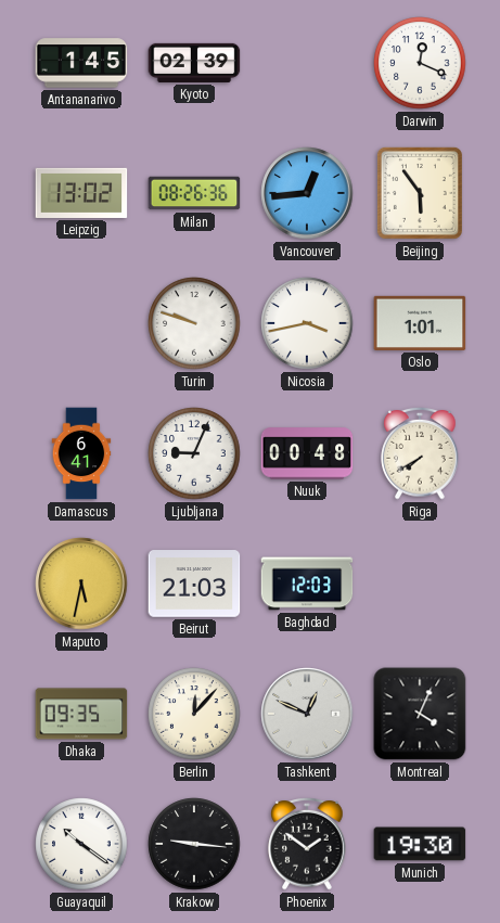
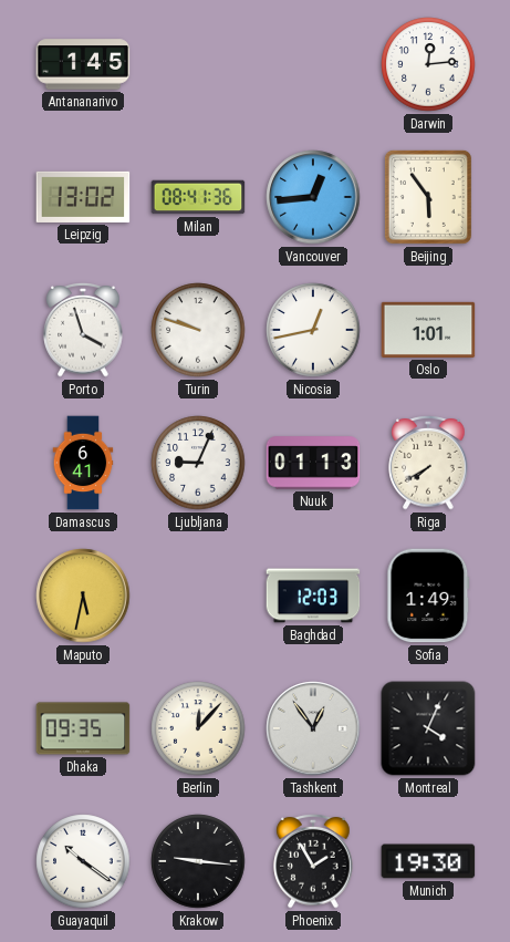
Kyoto: 02:39 -> none (194, 63)
Darwin: 12:19 -> 12:14 (428, 64)
Milan: 08:26 -> 08:41 (198, 197)
Porto: none -> 3:57 (83, 330)
Nicosia: 3:43 -> 12:43 (313, 330)
Nuuk: 00:48 -> 01:13 (313, 463)
Beirut: 21:03 -> none (194, 584)
Sofia: none -> 1:49 (428, 596)
Tashkent: 12:49 -> 12:54 (313, 728)
Phoenix: 1:51 -> 1:55 (313, 861)
